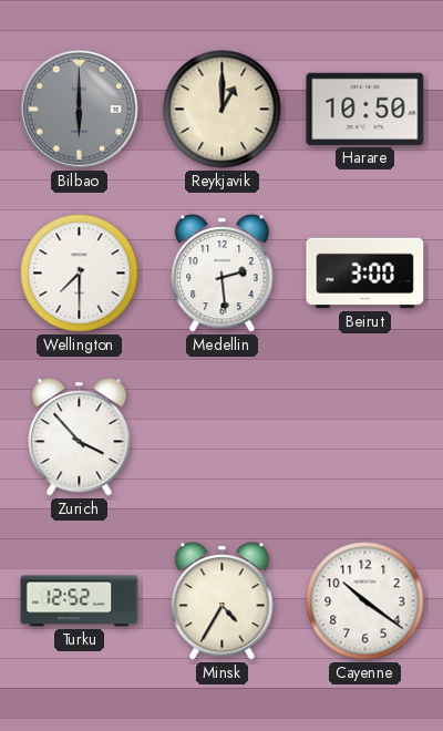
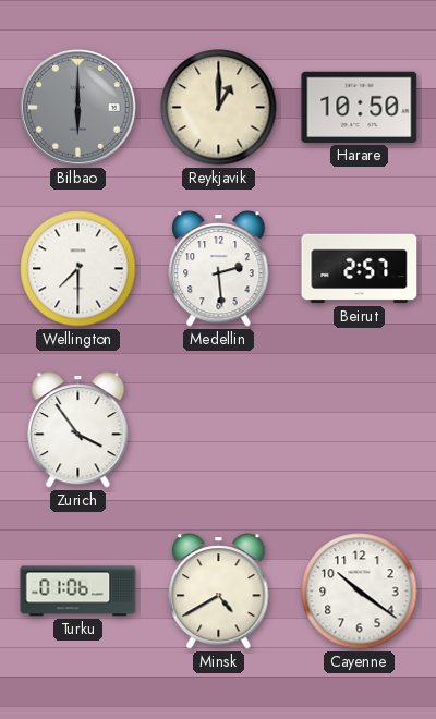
Beirut: 3:00 -> 2:57 (360, 269)
Zurich: 3:53 -> 3:54 (78, 430)
Turku: 12:52 -> 01:06 (78, 592)
Minsk: 4:35 -> 4:40 (219, 592)
